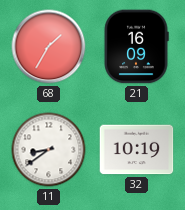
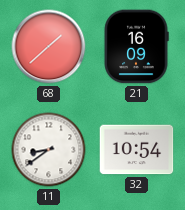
68: 1:35 -> 1:38 (49, 47)
32: 10:19 -> 10:54 (137, 150)
